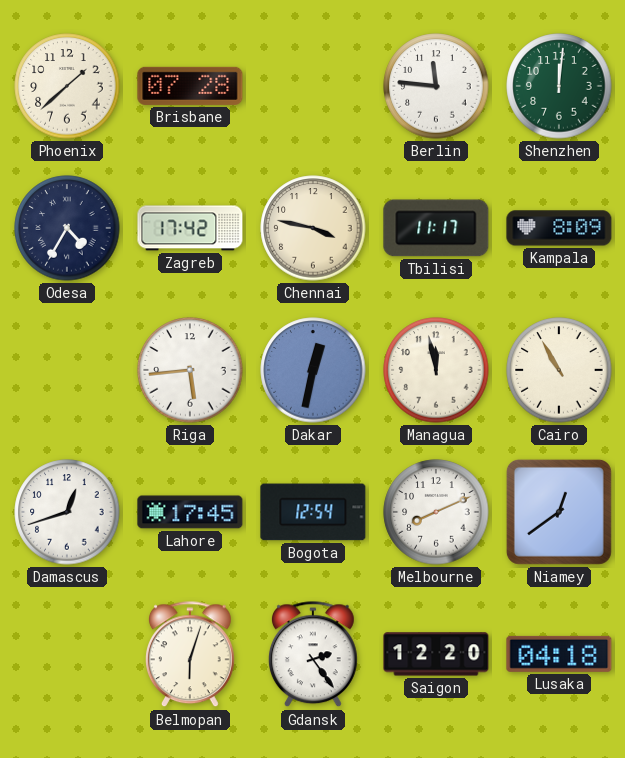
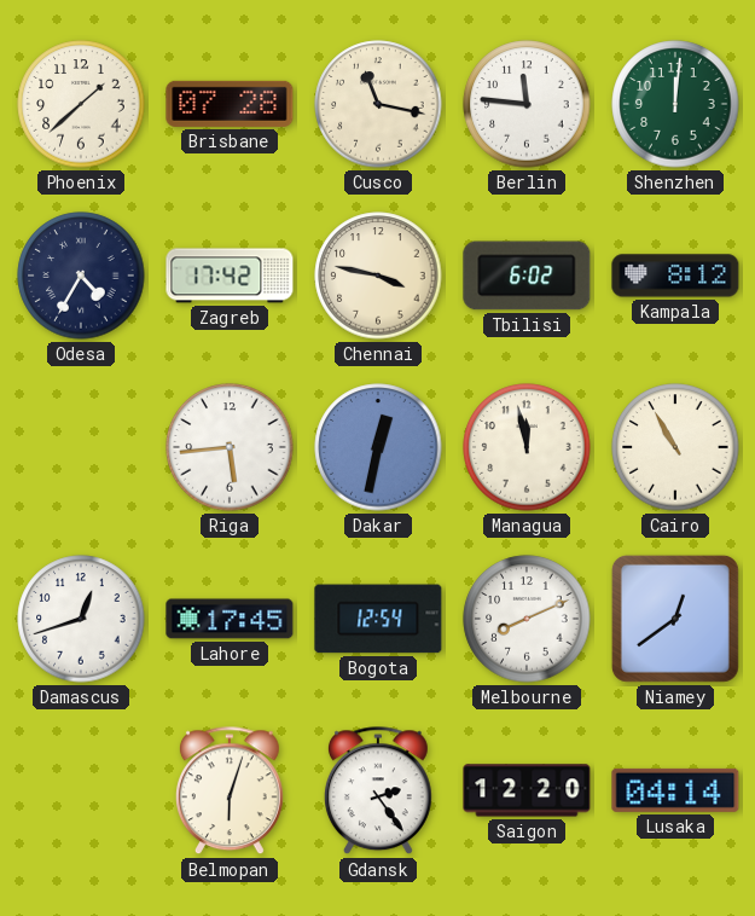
Cusco: none -> 11:17 (378, 104)
Tbilisi: 11:17 -> 6:02 (527, 276)
Kampala: 8:09 -> 8:12 (675, 276)
Lusaka: 04:18 -> 04:14 (675, 790)
